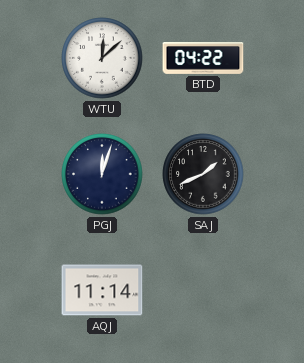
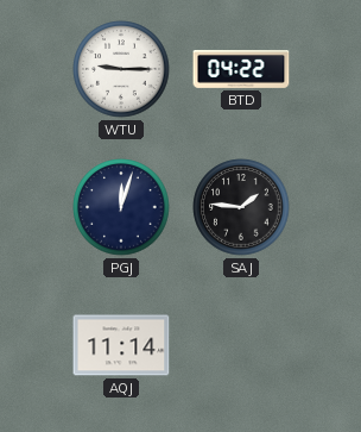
WTU: 12:08 -> 9:15 (121, 69)
SAJ: 1:41 -> 1:46 (241, 207)
